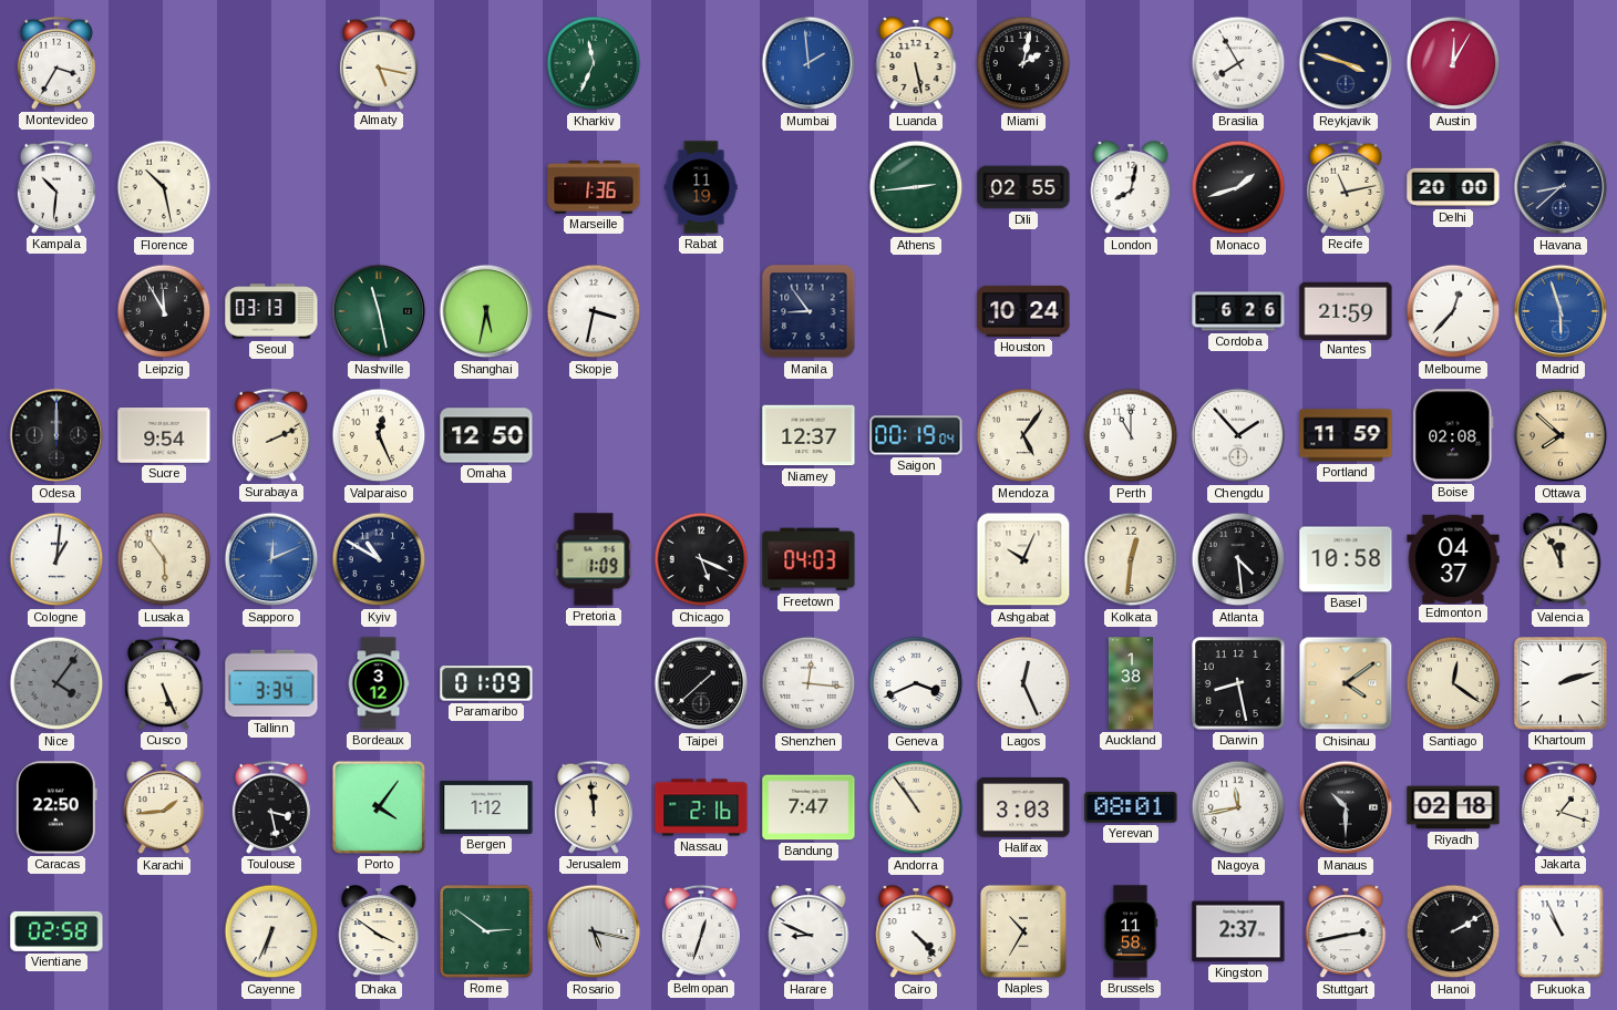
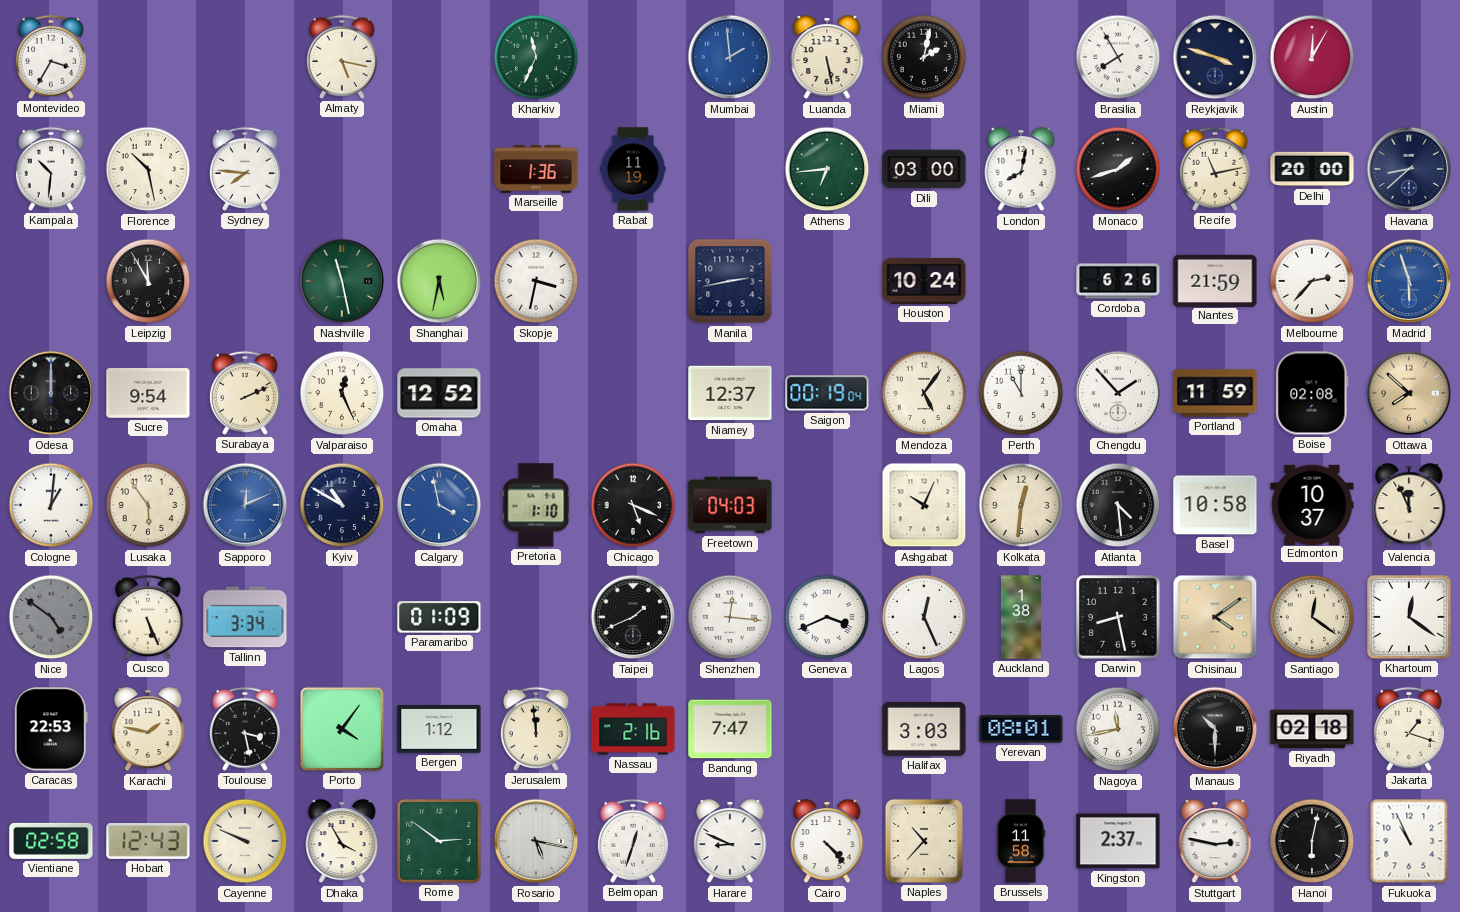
Sydney: none -> 7:46 (245, 169)
Athens: 2:44 -> 6:44 (827, 169)
Dili: 02:55 -> 03:00 (924, 169)
Seoul: 03:13 -> none (271, 311)
Manila: 8:54 -> 2:43 (730, 281)
Melbourne: 12:37 -> 2:37 (1312, 281)
Omaha: 12:50 -> 12:52 (439, 393)
Calgary: none -> 3:58 (439, 505)
Pretoria: 1:09 -> 1:10 (536, 505)
Edmonton: 04:37 -> 10:37 (1312, 504)
Nice: 4:06 -> 4:51 (51, 617)
Bordeaux: 3:12 -> none (379, 683)
Taipei: 1:38 -> 1:41 (633, 617)
Khartoum: 2:12 -> 12:21 (1409, 617)
Caracas: 22:50 -> 22:53 (51, 729)
Karachi: 1:44 -> 1:47 (148, 730)
Andorra: 10:54 -> none (916, 807)
Hobart: none -> 12:43 (148, 842)
Cayenne: 6:34 -> 9:49 (245, 841)
Dhaka: 3:51 -> 3:55 (342, 842)
Naples: 10:35 -> 10:37 (924, 841)
Stuttgart: 2:43 -> 2:47 (1215, 842)
Hanoi: 2:10 -> 6:02 (1312, 841)
